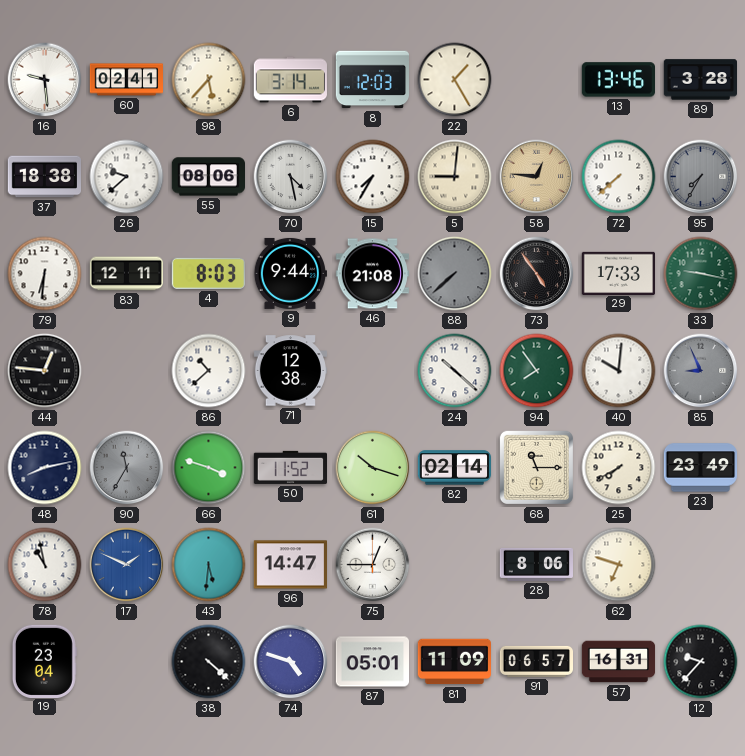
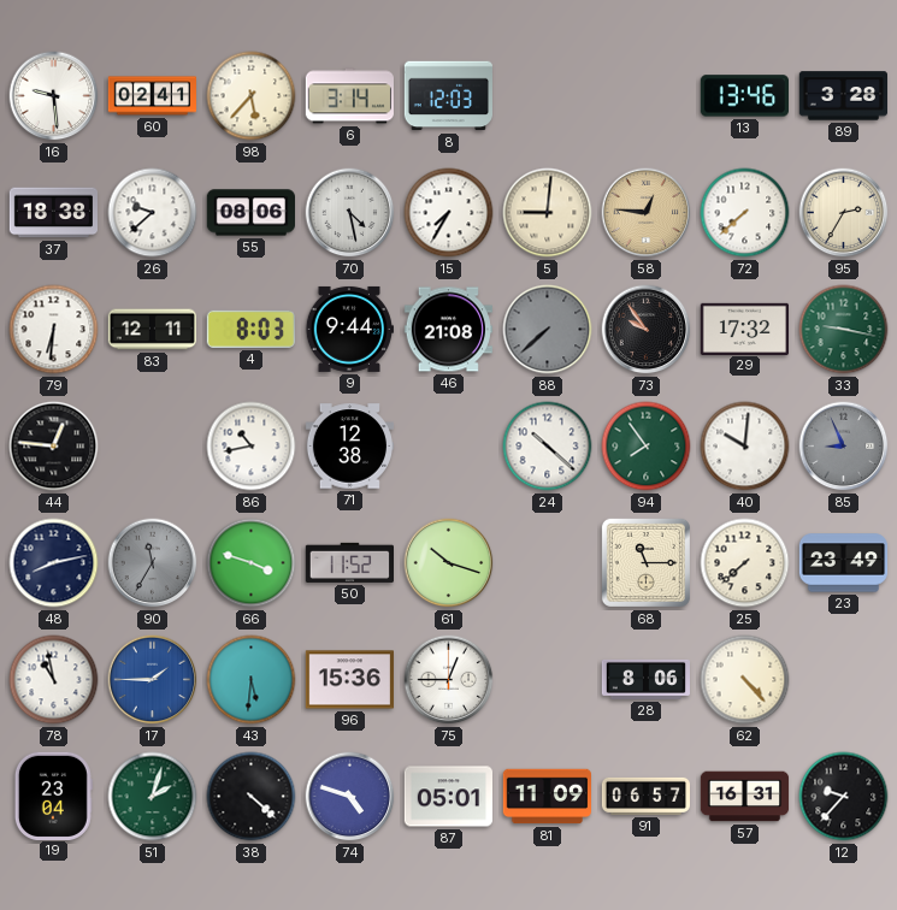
22: 1:25 -> none (455, 80)
95: 7:35 -> 2:35 (844, 213)
95 dial: grey -> cream (844, 213)
73: 4:54 -> 9:54 (647, 330)
29: 17:33 -> 17:32 (744, 329)
86: 10:38 -> 10:43 (252, 447)
82: 02:14 -> none (455, 468)
25: 7:40 -> 7:38 (745, 563)
17: 1:49 -> 1:45 (153, 680)
96: 14:47 -> 15:36 (349, 680)
62: 6:48 -> 4:23 (745, 680)
51: none -> 2:03 (153, 797)
